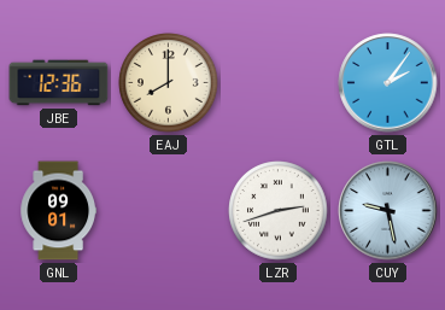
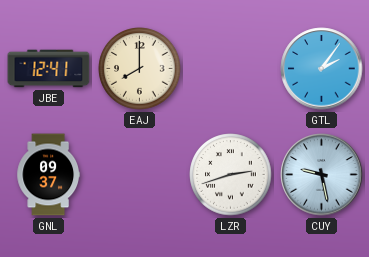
JBE: 12:36 -> 12:41 (49, 69)
GNL: 09:01 -> 09:37 (48, 175)
